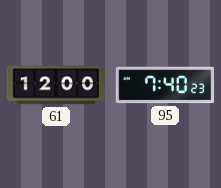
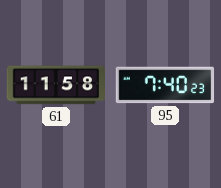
61: 12:00 -> 11:58 (56, 85)
